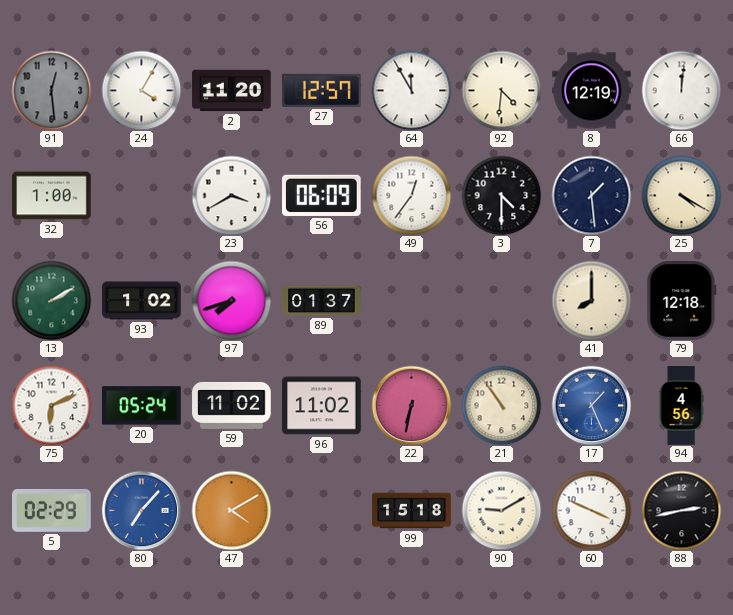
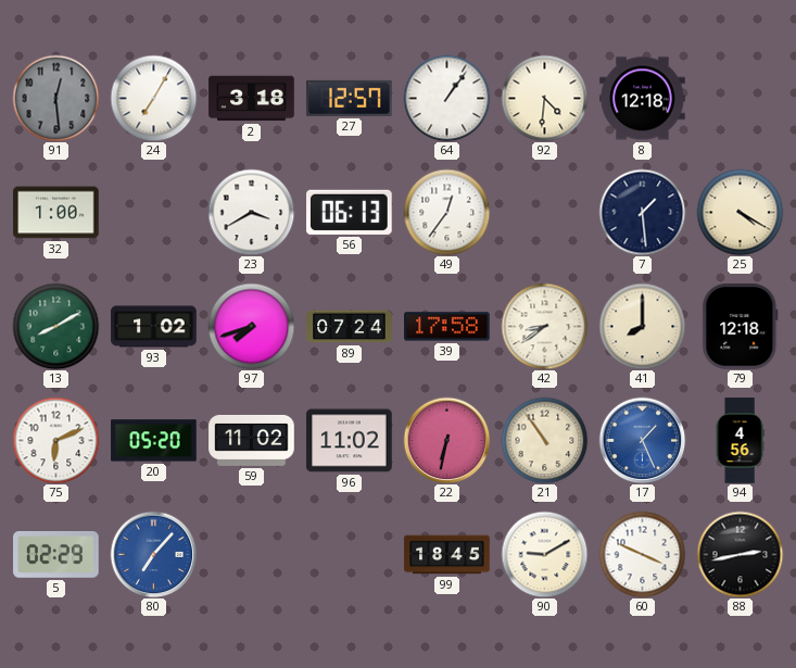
24: 4:05 -> 7:05 (153, 98)
2: 11:20 -> 3:18 (252, 99)
64: 11:55 -> 1:06 (446, 98)
8: 12:19 -> 12:18 (643, 99)
66: 12:01 -> none (681, 90)
56: 06:09 -> 06:13 (350, 212)
3: 4:30 -> none (501, 195)
13: 2:10 -> 8:10 (55, 326)
89: 01:37 -> 07:24 (350, 327)
39: none -> 17:58 (447, 327)
42: none -> 8:39 (544, 326)
20: 05:24 -> 05:20 (154, 441)
47: 4:10 -> none (231, 510)
99: 15:18 -> 18:45 (447, 555)
